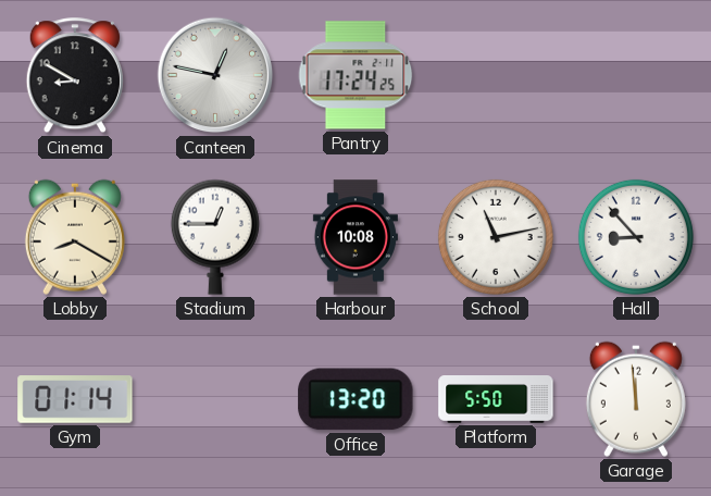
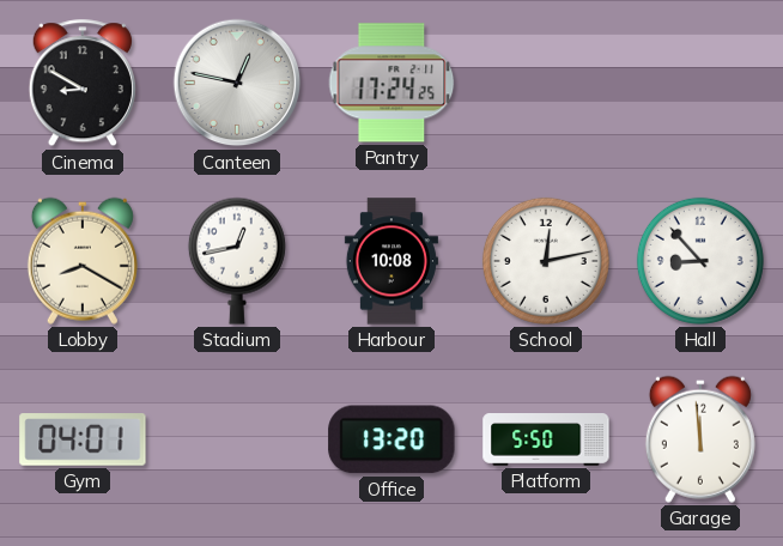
Stadium: 12:45 -> 12:43 (237, 261)
School: 11:13 -> 12:13 (546, 261)
Gym: 01:14 -> 04:01 (83, 439)
